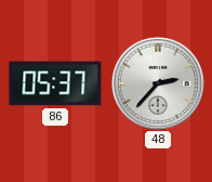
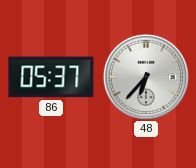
48: 2:37 -> 6:37 (146, 77)
